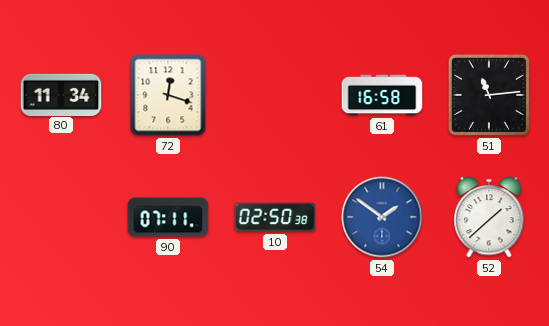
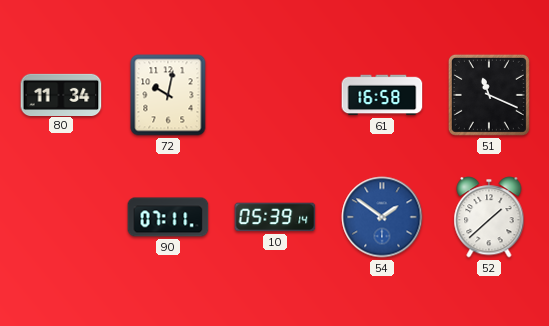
72: 12:18 -> 10:02 (168, 95)
51: 11:14 -> 11:19 (489, 95)
10: 02:50 -> 05:39 (275, 217)
